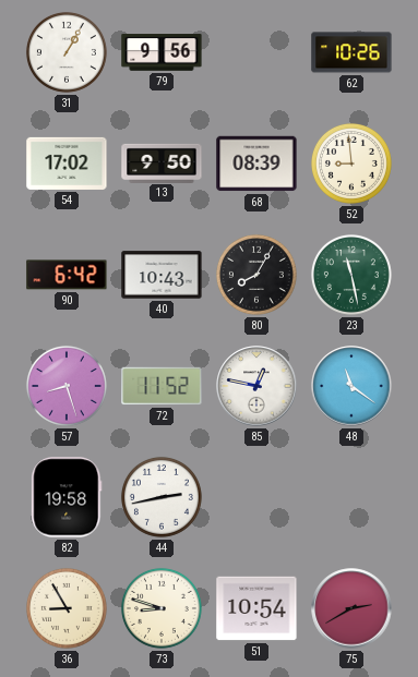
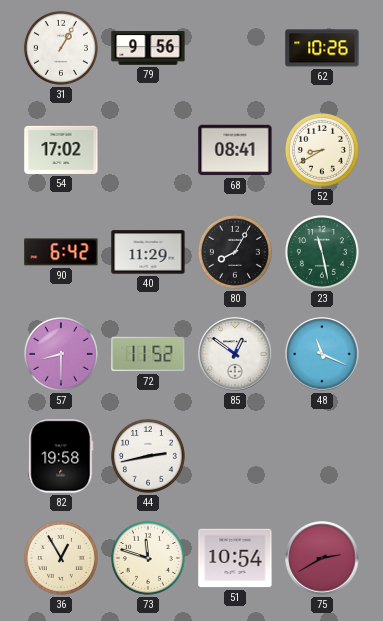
13: 9:50 -> none (162, 162)
68: 08:39 -> 08:41 (235, 150)
52: 8:59 -> 8:40 (322, 150)
40: 10:43 -> 11:29 (148, 252)
57: 8:27 -> 8:30 (61, 354)
85: 12:47 -> 12:51 (235, 354)
48: 11:21 -> 11:19 (322, 354)
36: 8:55 -> 12:55 (61, 558)
73: 8:48 -> 11:48 (148, 558)
